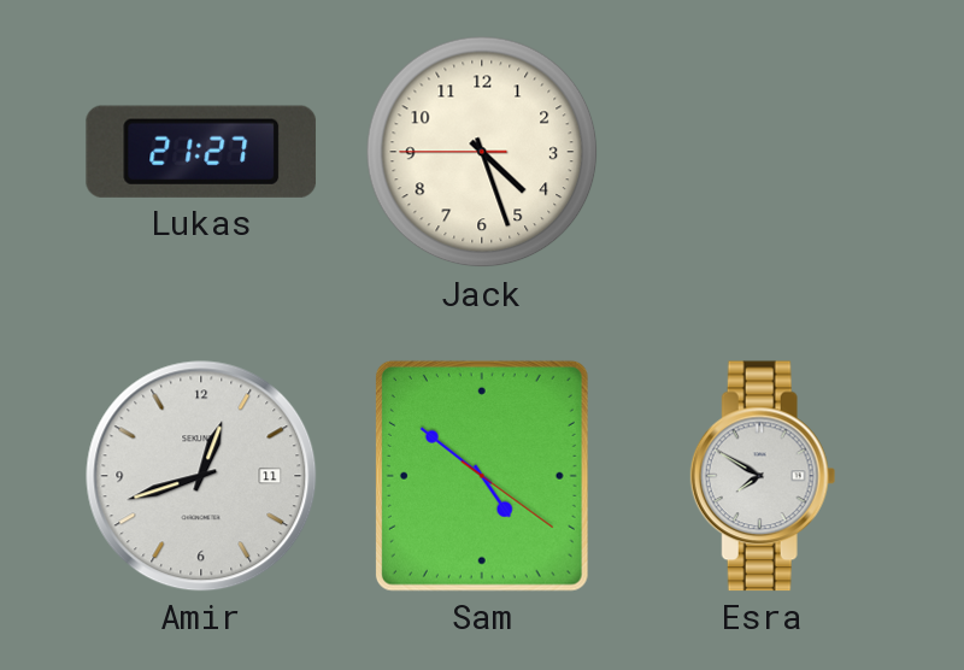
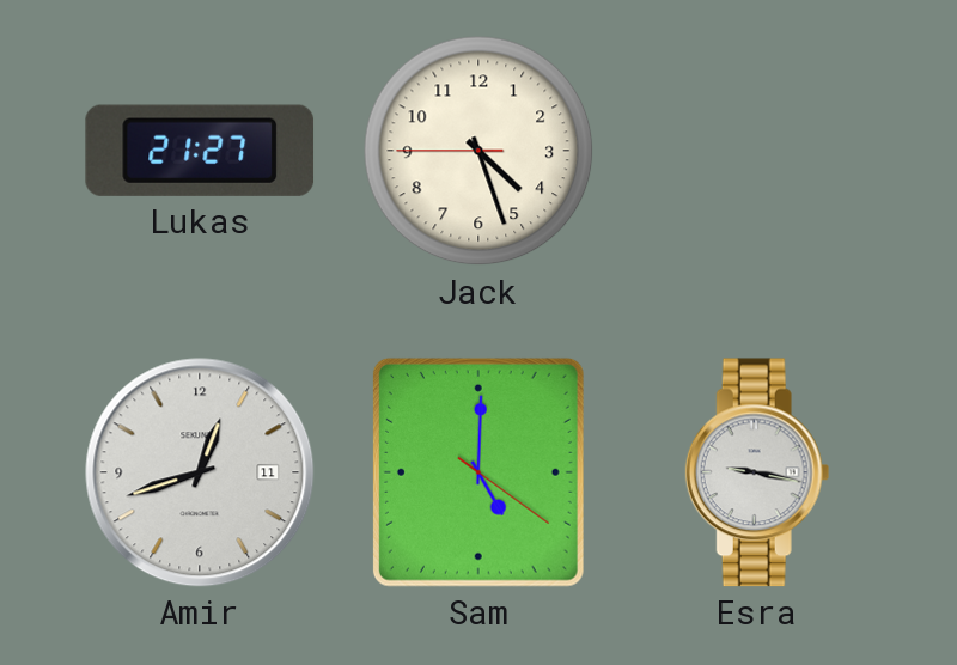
Sam: 4:51 -> 5:00 (478, 472)
Esra: 7:50 -> 9:17 (757, 472)
